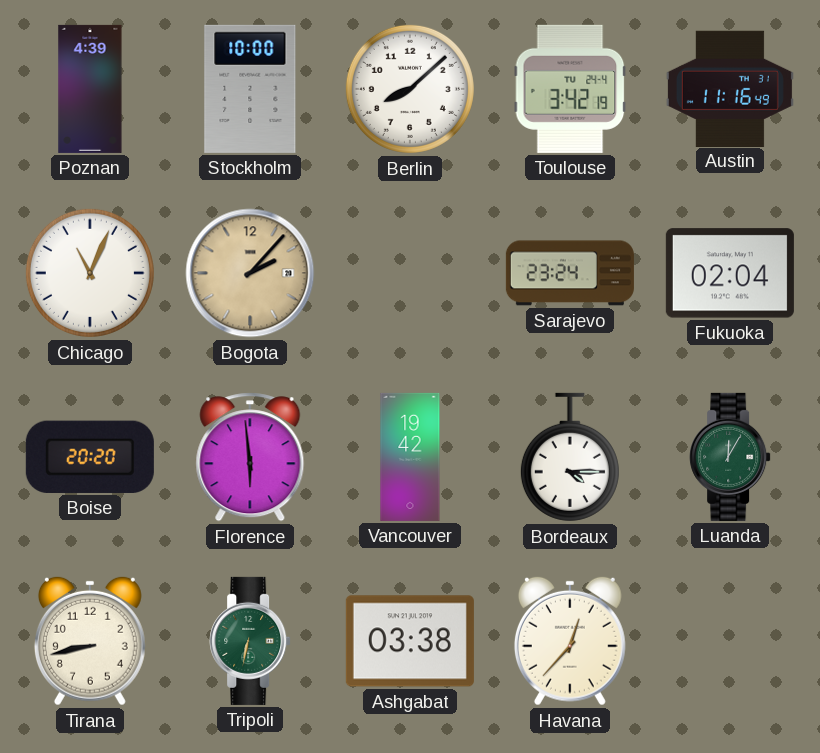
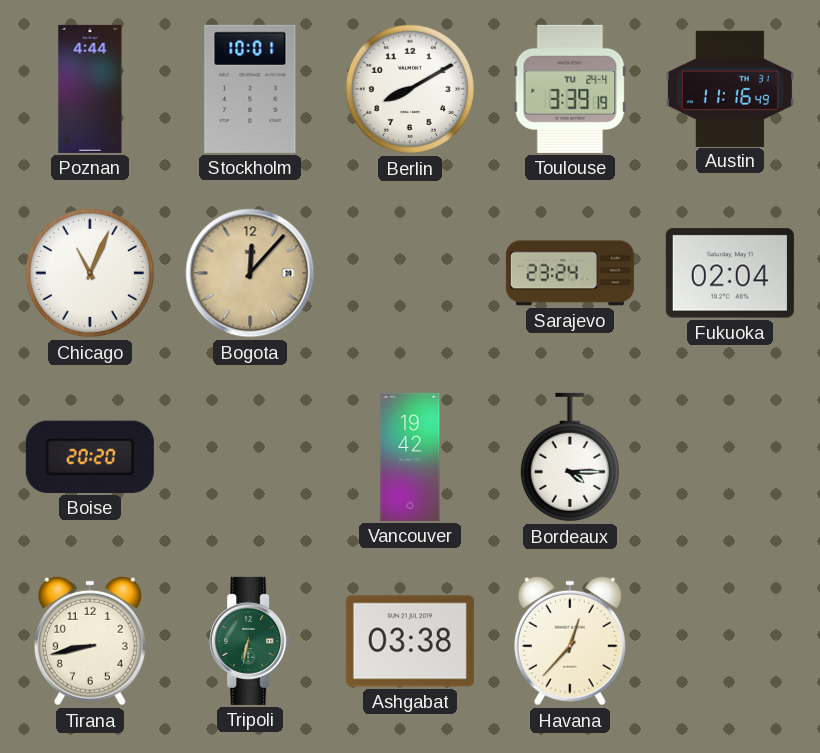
Poznan: 4:39 -> 4:44 (90, 89)
Stockholm: 10:00 -> 10:01 (250, 89)
Berlin: 8:08 -> 8:10 (410, 89)
Toulouse: 3:42 -> 3:39 (570, 89)
Bogota: 2:07 -> 12:07 (250, 273)
Florence: 5:59 -> none (250, 457)
Luanda: 12:05 -> none (730, 457)
